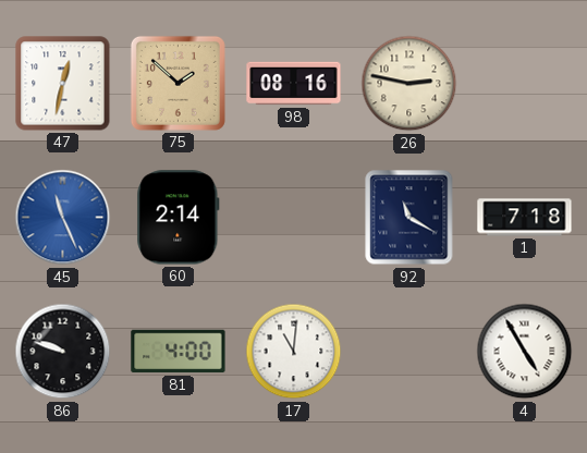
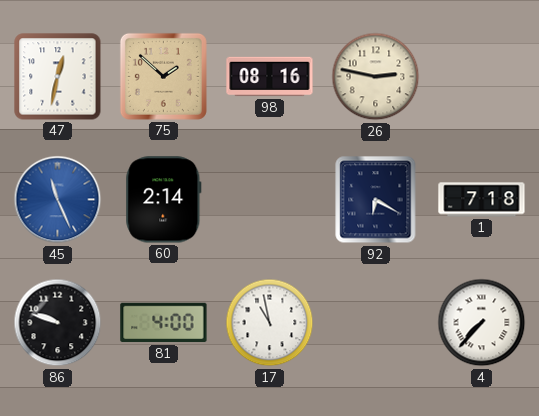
92: 11:20 -> 6:20 (376, 200)
17: 11:01 -> 10:58 (270, 323)
4: 4:55 -> 7:37 (482, 323)
